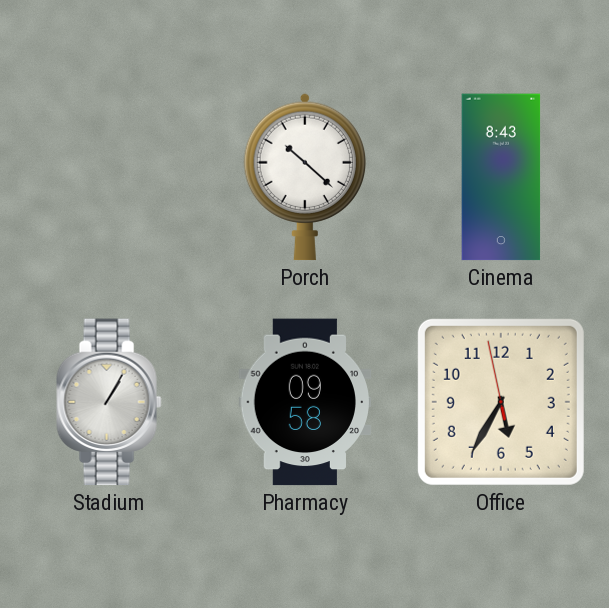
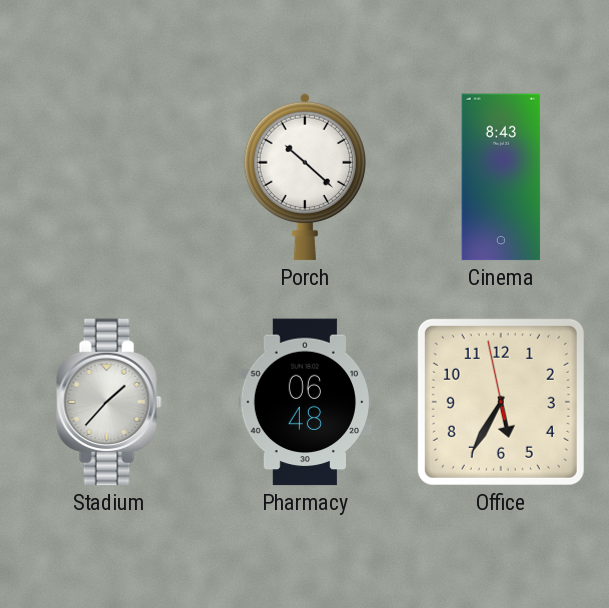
Stadium: 1:05 -> 1:37 (109, 402)
Pharmacy: 09:58 -> 06:48 (305, 402)
